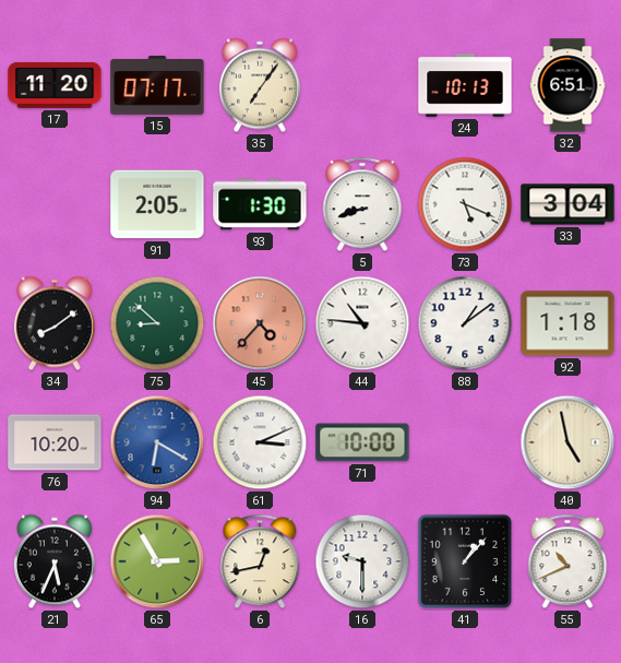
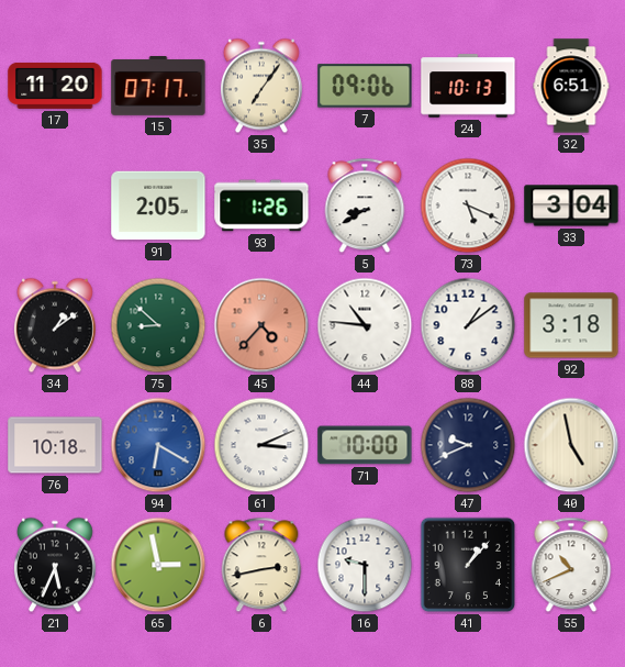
7: none -> 09:06 (365, 86)
93: 1:30 -> 1:26 (261, 205)
5: 8:42 -> 8:40 (365, 205)
34: 8:09 -> 1:09 (55, 325)
92: 1:18 -> 3:18 (571, 325)
76: 10:20 -> 10:18 (55, 445)
47: none -> 9:41 (468, 445)
65: 2:55 -> 2:58 (158, 565)
6: 12:43 -> 2:43 (261, 565)
